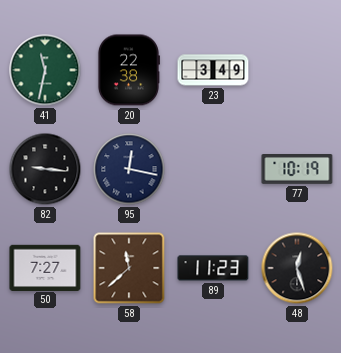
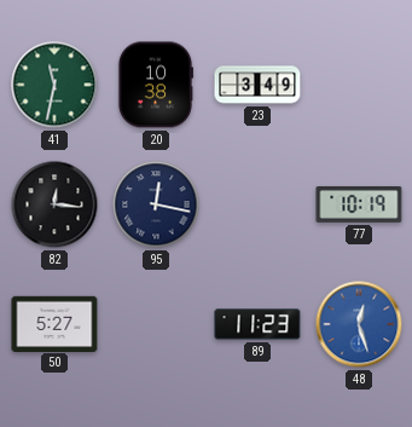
20: 22:38 -> 10:38 (155, 85)
82: 9:16 -> 12:16 (54, 204)
50: 7:27 -> 5:27 (54, 323)
58: 11:38 -> none (129, 268)
48 dial: black -> blue (359, 324)
